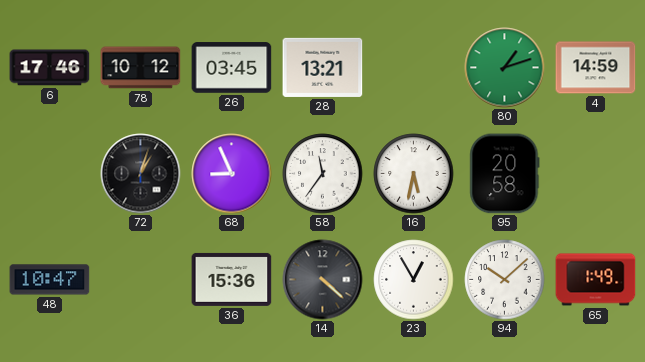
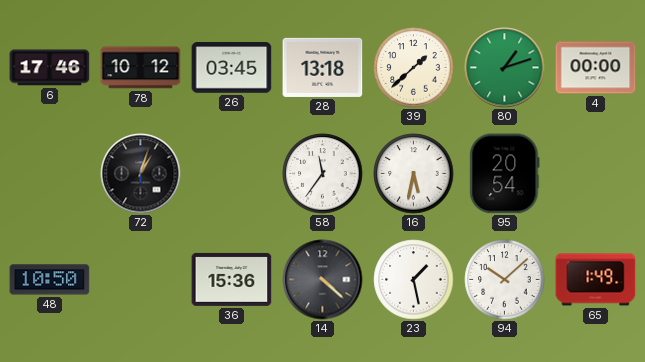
28: 13:21 -> 13:18 (323, 67)
39: none -> 1:38 (414, 68)
4: 14:59 -> 00:00 (596, 68)
68: 8:56 -> none (232, 174)
95: 20:58 -> 20:54 (505, 174)
48: 10:47 -> 10:50 (50, 280)
23: 12:55 -> 1:28 (414, 280)
